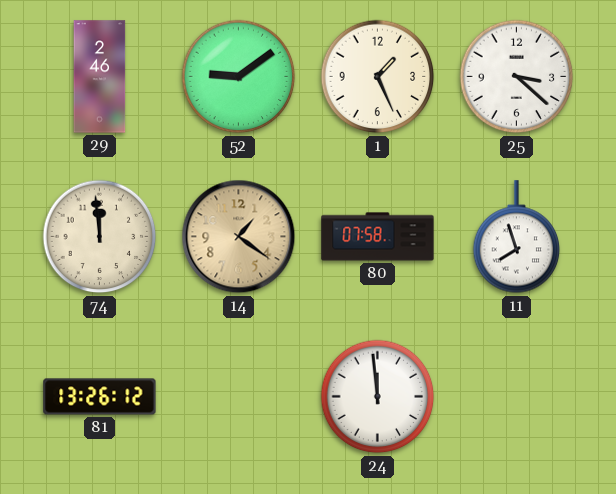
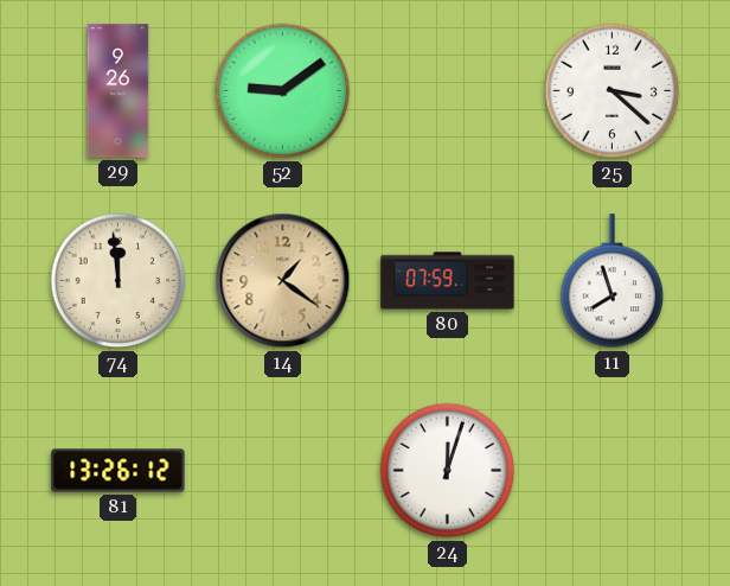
29: 2:46 -> 9:26 (119, 91)
1: 1:26 -> none (378, 77)
80: 07:58 -> 07:59 (448, 281)
24: 11:59 -> 12:03 (448, 471)
